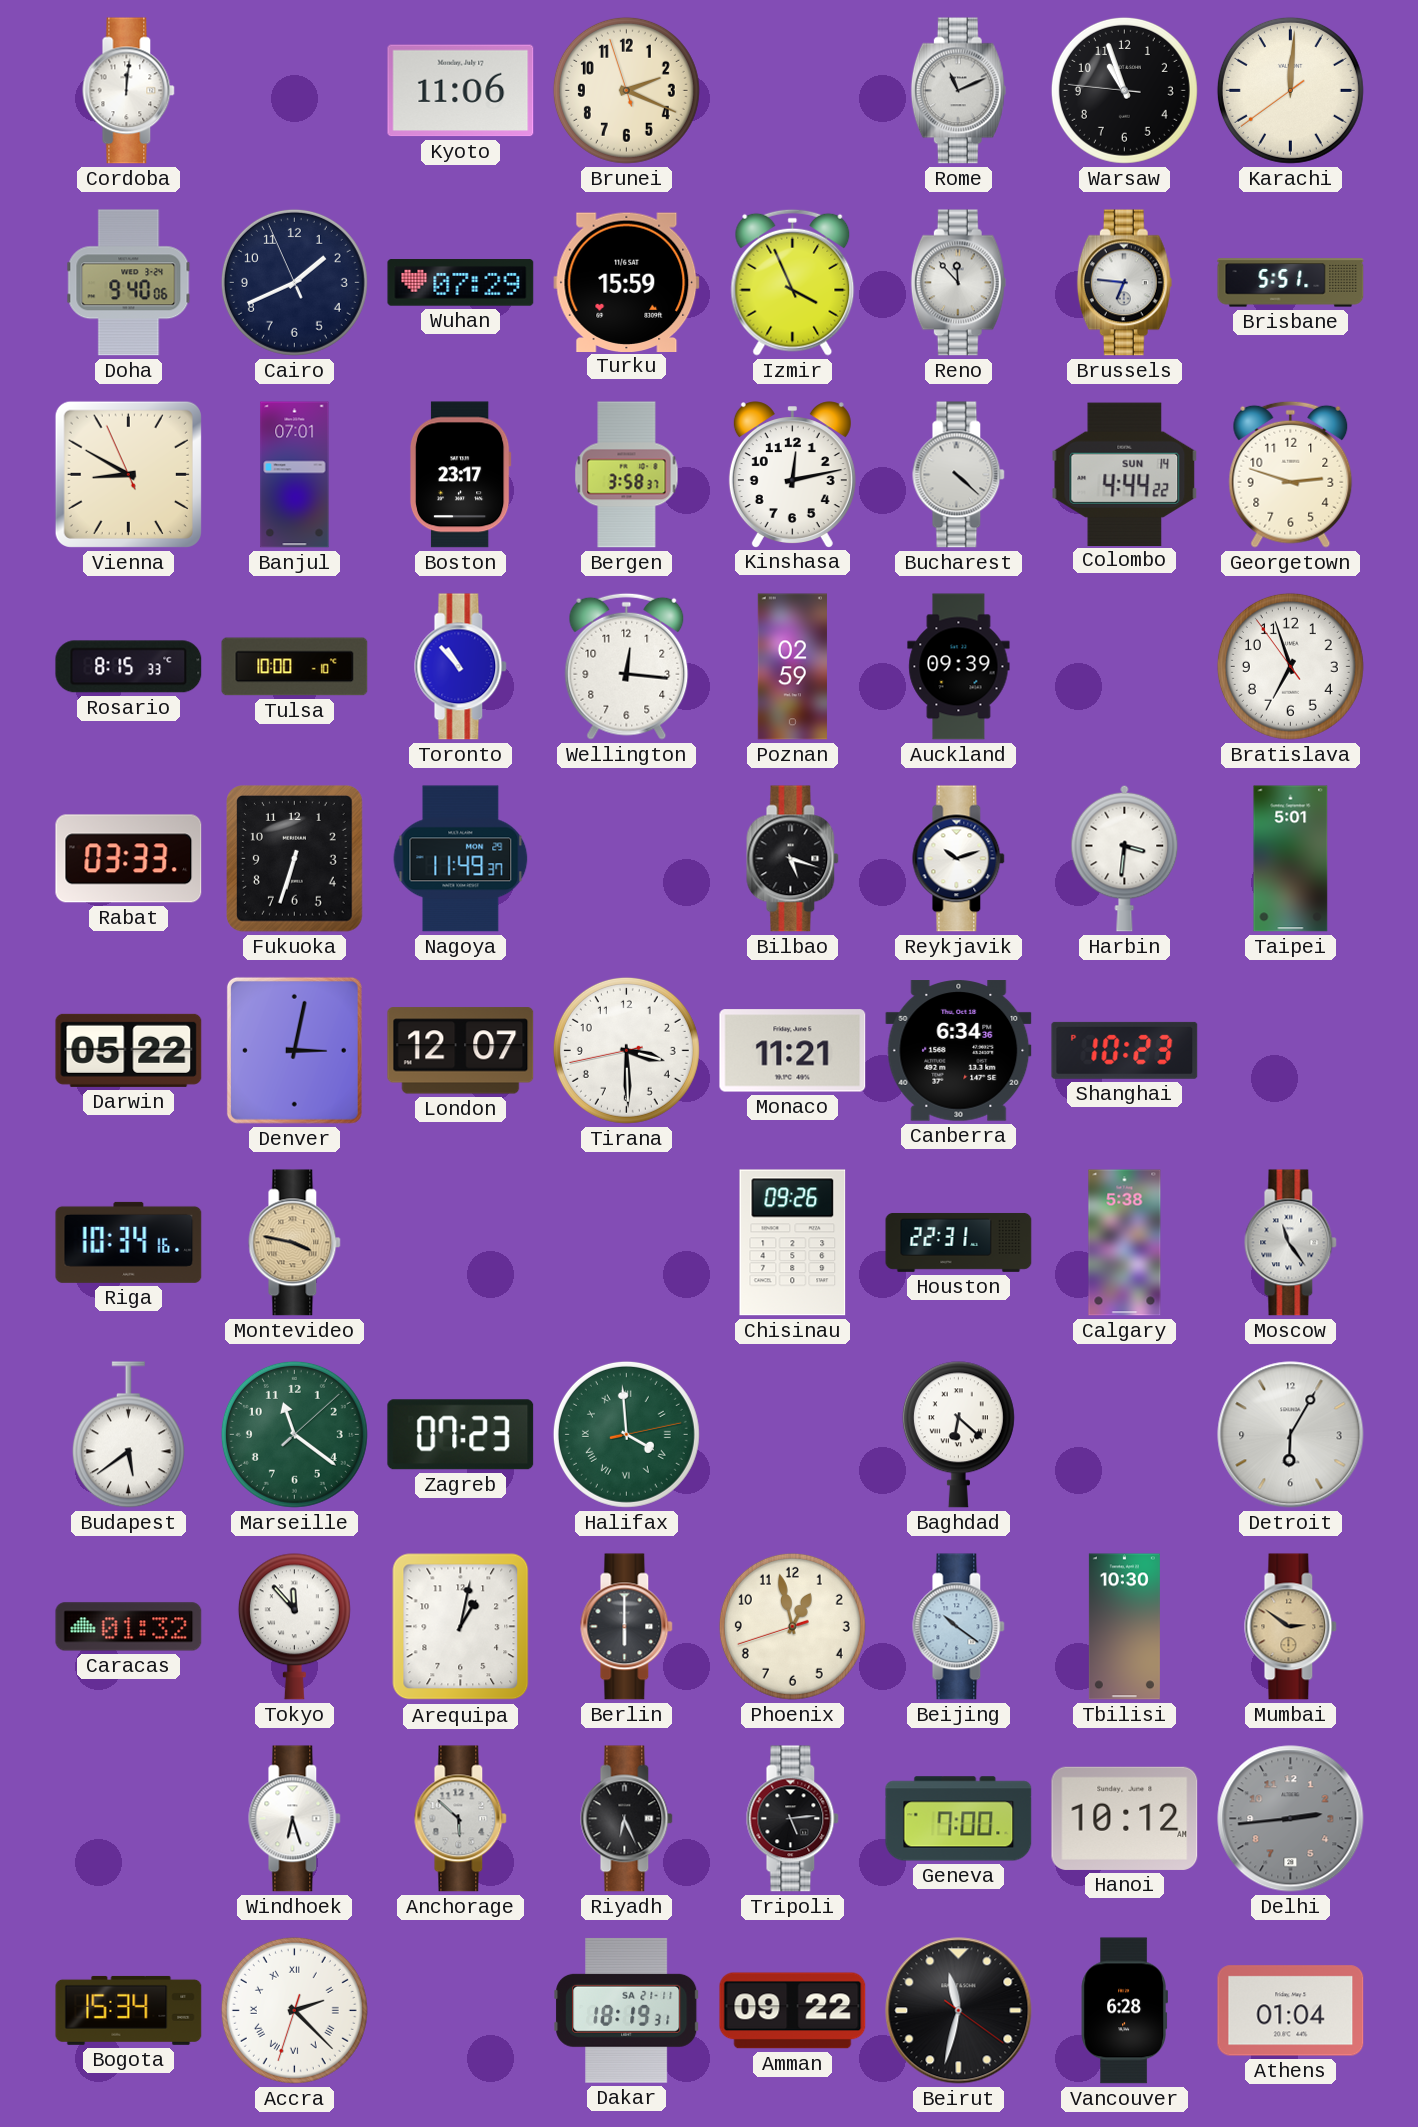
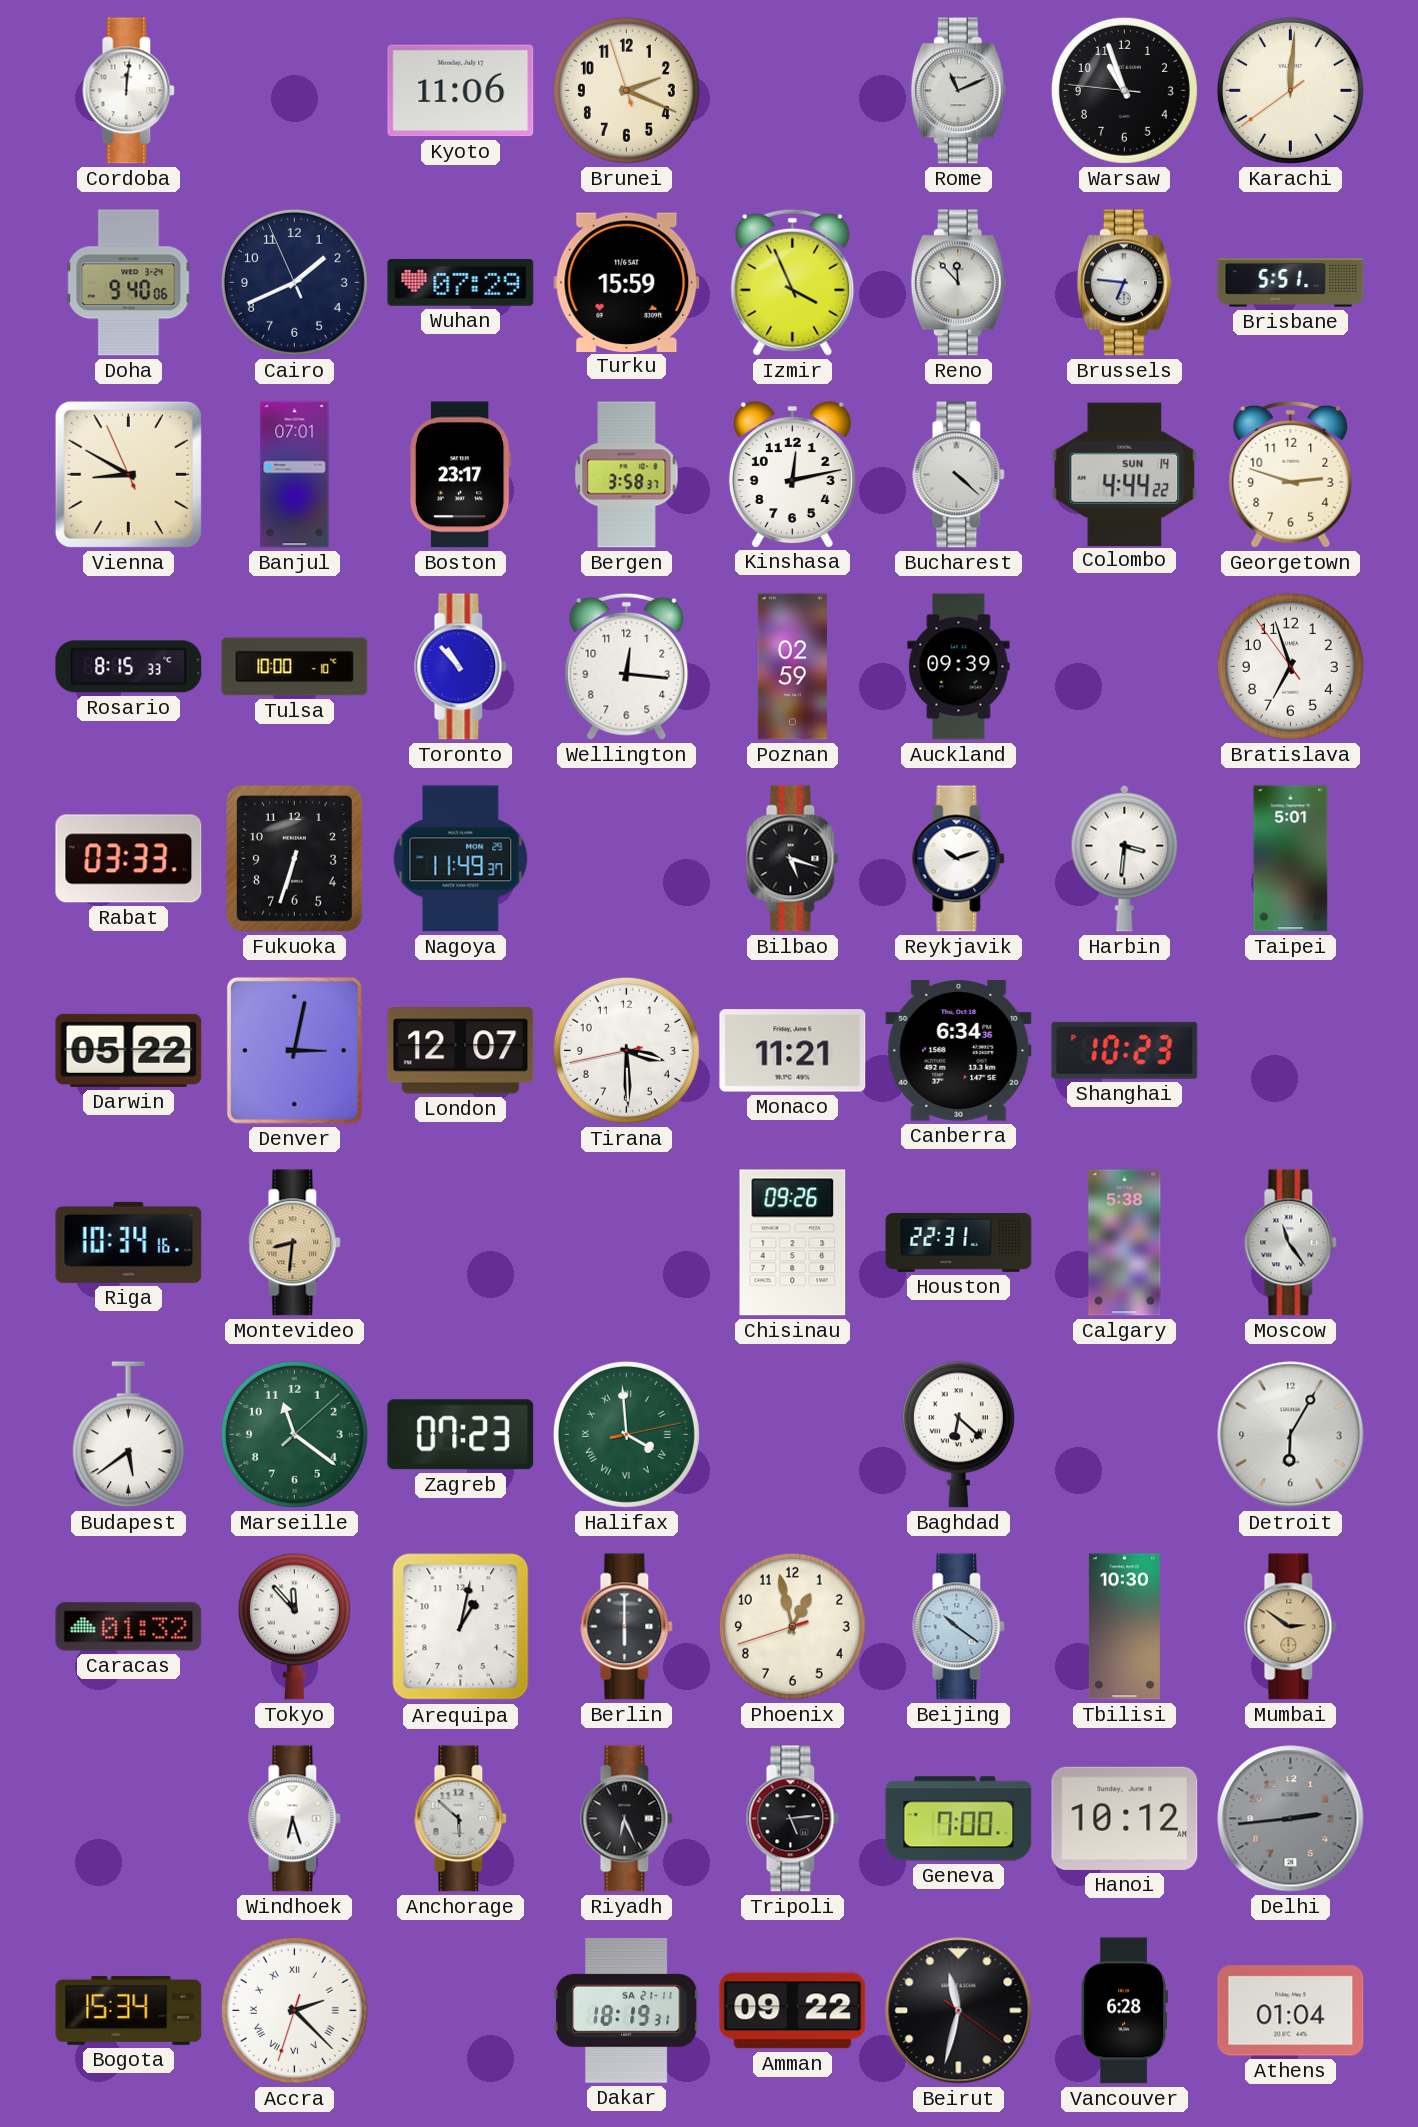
Montevideo: 3:47 -> 8:31 (295, 1243)
